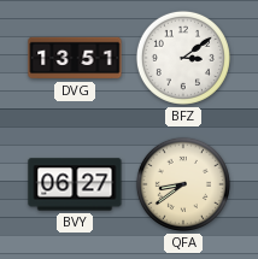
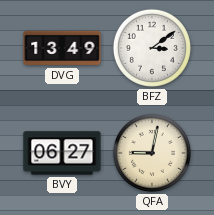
DVG: 13:51 -> 13:49 (62, 48)
QFA: 8:39 -> 9:02 (152, 153)
